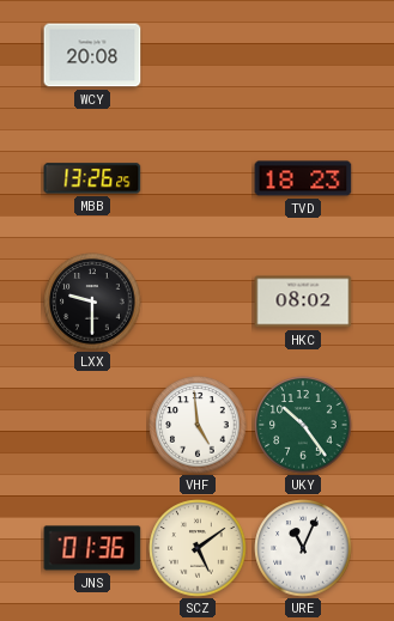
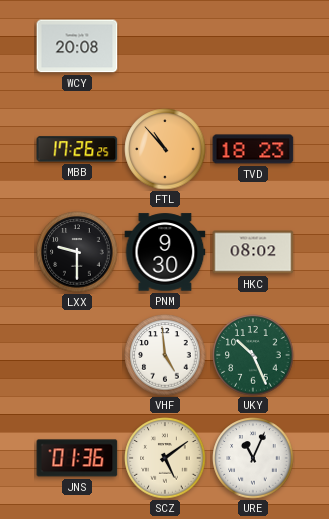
MBB: 13:26 -> 17:26 (77, 149)
FTL: none -> 10:53 (165, 149)
PNM: none -> 9:30 (165, 252)
UKY: 10:24 -> 10:26 (253, 355)
